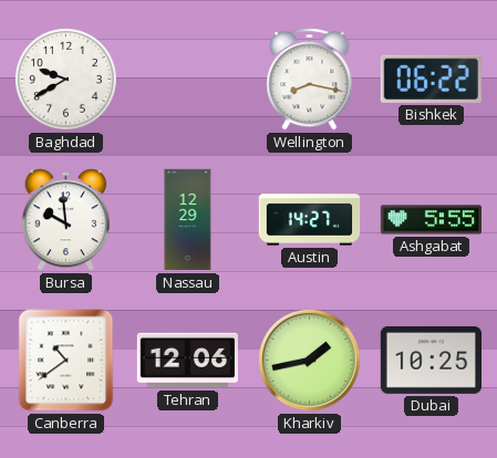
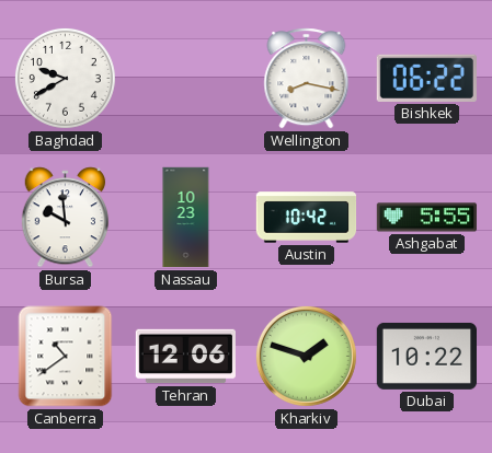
Nassau: 12:29 -> 10:23 (186, 218)
Austin: 14:27 -> 10:42 (307, 218)
Kharkiv: 1:43 -> 1:48 (306, 356)
Dubai: 10:25 -> 10:22 (426, 356)
